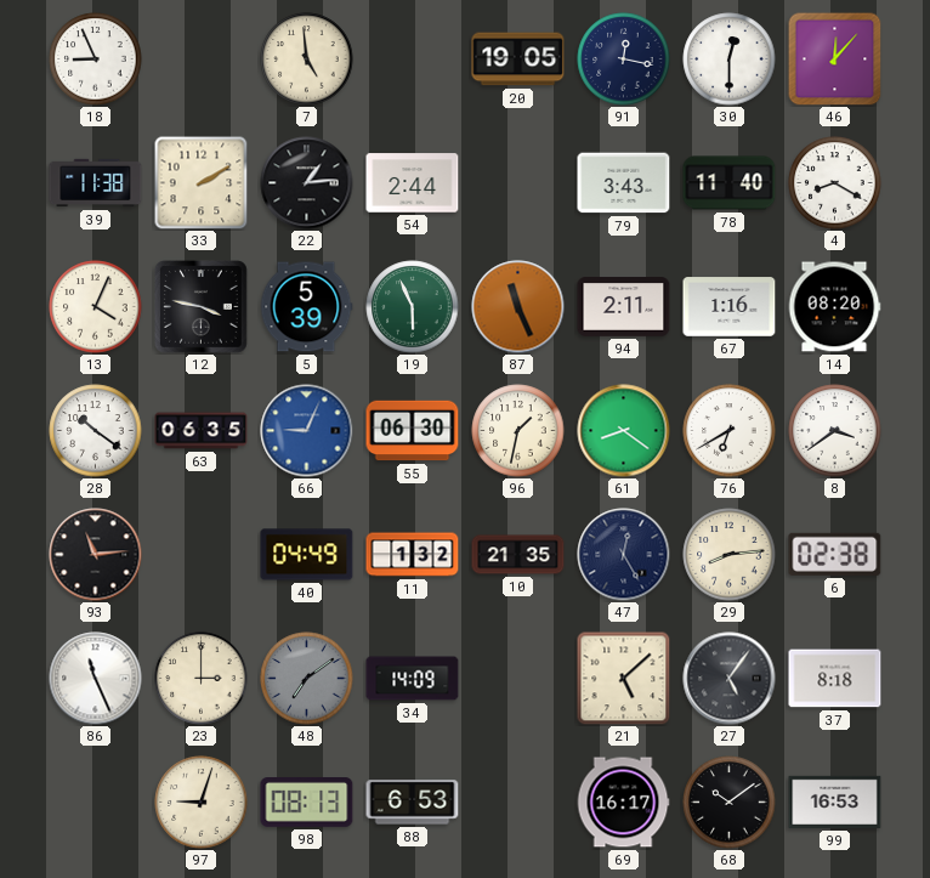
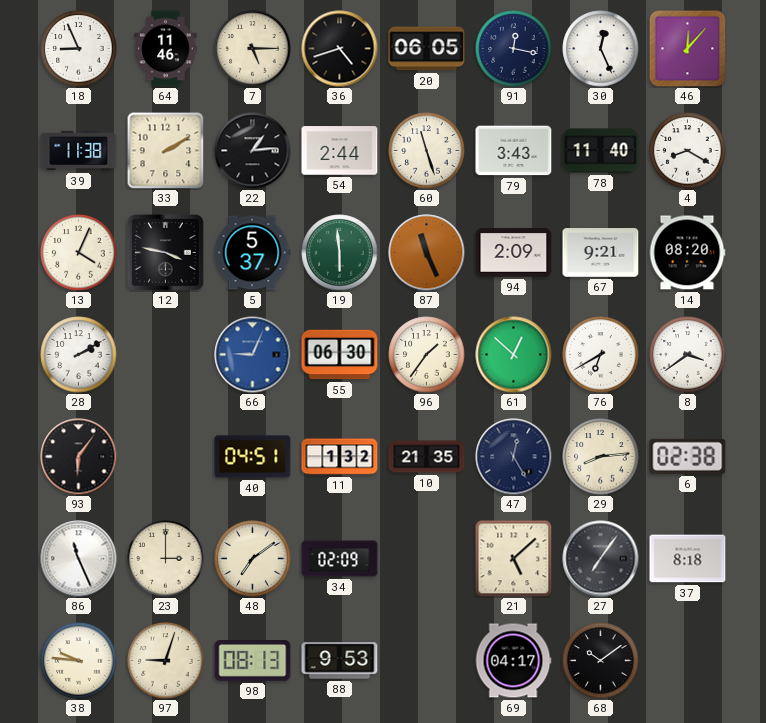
64: none -> 11:46 (166, 49)
7: 4:59 -> 5:15 (253, 49)
36: none -> 4:42 (340, 49)
20: 19:05 -> 06:05 (427, 49)
30: 12:30 -> 12:26 (601, 49)
60: none -> 11:27 (427, 151)
5: 5:39 -> 5:37 (252, 253)
19: 5:56 -> 5:59 (340, 253)
94: 2:11 -> 2:09 (514, 253)
67: 1:16 -> 9:21 (601, 253)
28: 10:21 -> 2:10 (79, 355)
63: 06:35 -> none (202, 431)
96: 1:32 -> 1:36 (427, 355)
61: 8:21 -> 12:52 (514, 355)
93: 11:14 -> 6:06 (79, 457)
40: 04:49 -> 04:51 (253, 457)
48 dial: grey -> cream (253, 559)
34: 14:09 -> 02:09 (340, 559)
27: 5:06 -> 7:06 (601, 559)
38: none -> 9:46 (79, 661)
88: 6:53 -> 9:53 (340, 661)
69: 16:17 -> 04:17 (513, 661)
99: 16:53 -> none (835, 801)
